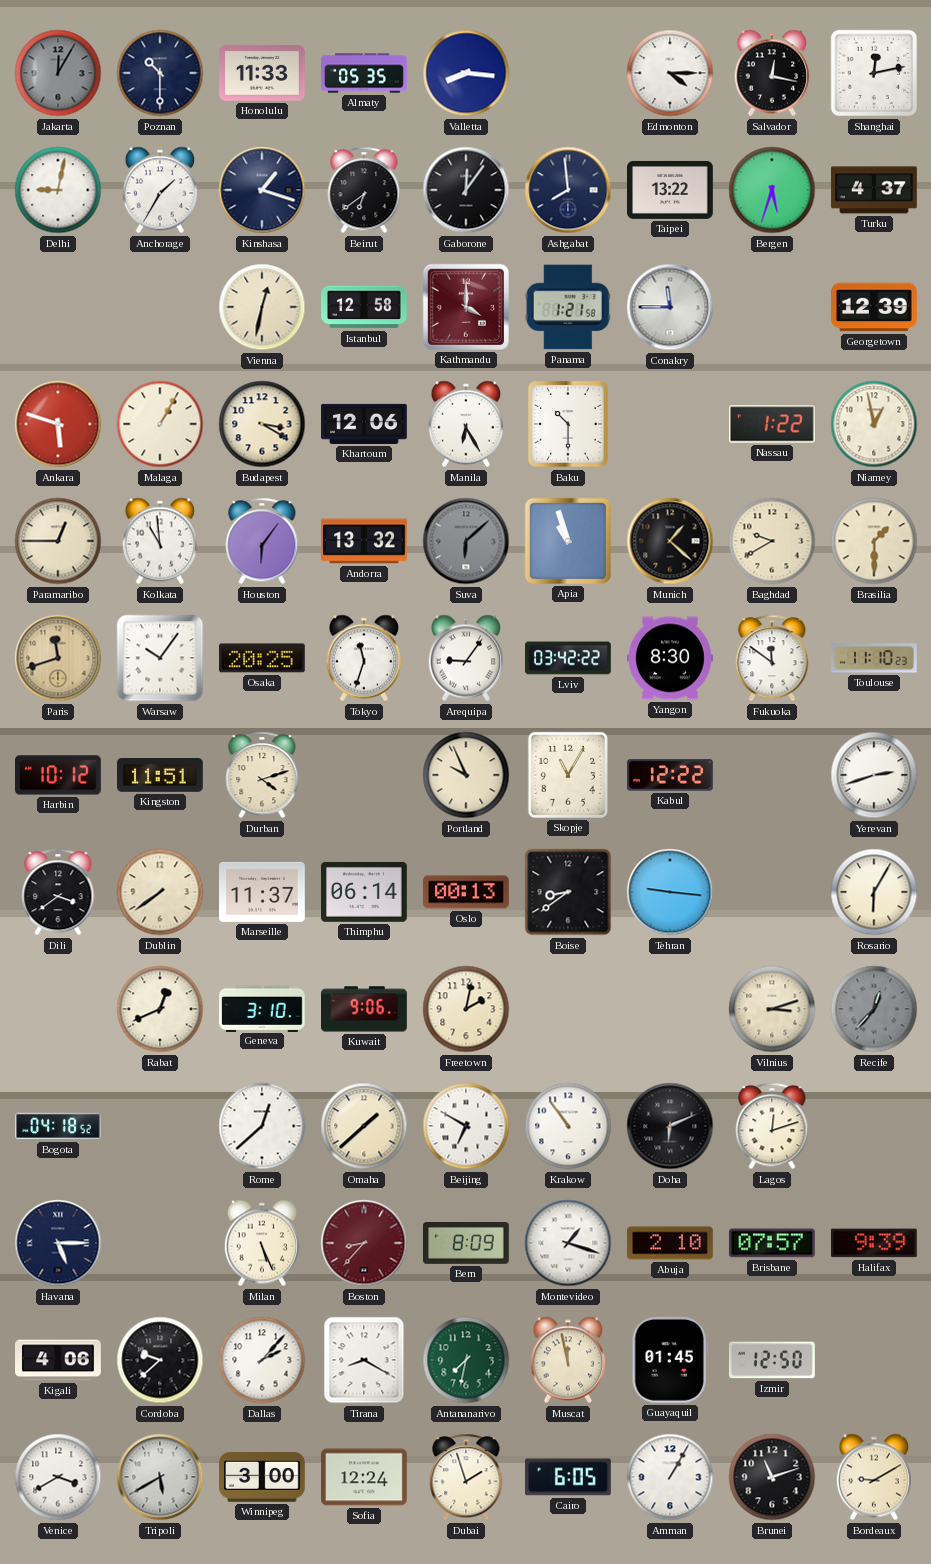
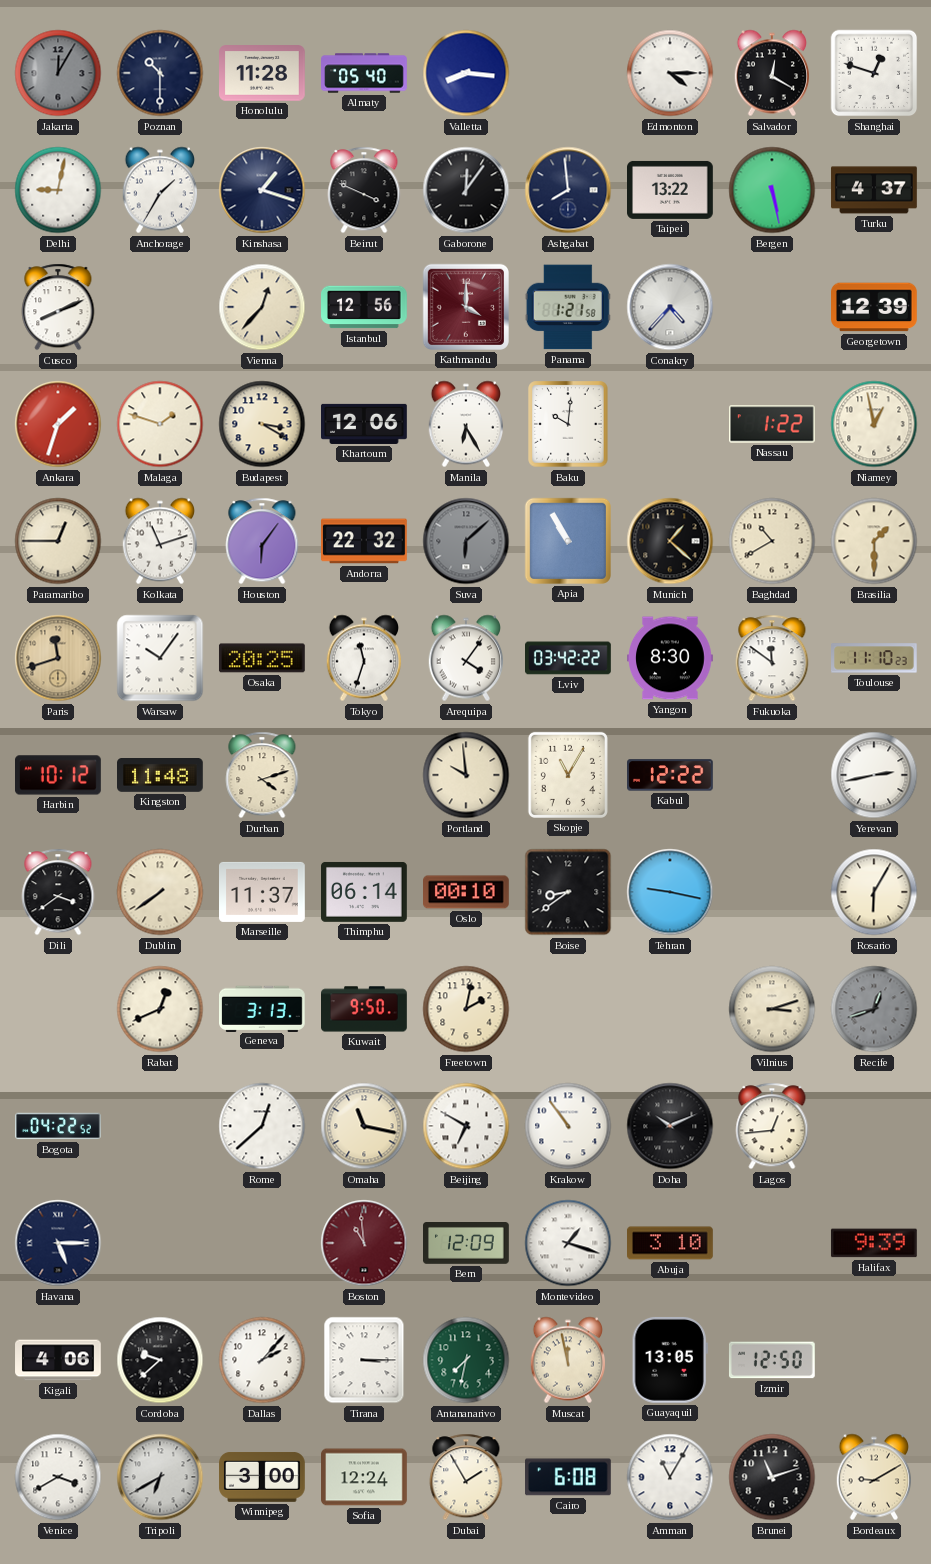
Honolulu: 11:33 -> 11:28 (263, 73)
Almaty: 05:35 -> 05:40 (364, 73)
Salvador: 12:17 -> 12:20 (771, 73)
Shanghai: 12:13 -> 12:48 (874, 73)
Beirut: 6:39 -> 3:49 (364, 190)
Bergen: 5:33 -> 5:28 (772, 190)
Cusco: none -> 8:11 (58, 307)
Vienna: 12:32 -> 12:37 (262, 307)
Istanbul: 12:58 -> 12:56 (365, 307)
Conakry: 11:45 -> 4:37 (670, 307)
Ankara: 5:48 -> 1:33 (58, 424)
Malaga: 1:05 -> 1:48 (160, 424)
Baku: 10:30 -> 10:01 (568, 424)
Kolkata: 10:59 -> 11:12 (159, 541)
Andorra: 13:32 -> 22:32 (364, 541)
Apia: 10:57 -> 10:55 (568, 541)
Baghdad: 9:40 -> 10:40 (772, 541)
Arequipa: 9:06 -> 4:06 (465, 658)
Kingston: 11:51 -> 11:48 (161, 776)
Portland: 9:56 -> 9:59 (466, 775)
Yerevan: 2:42 -> 2:43 (874, 775)
Oslo: 00:13 -> 00:10 (467, 892)
Tehran: 9:16 -> 9:17 (670, 892)
Geneva: 3:10 -> 3:13 (263, 1008)
Kuwait: 9:06 -> 9:50 (365, 1009)
Recife: 12:37 -> 12:42 (874, 1009)
Bogota: 04:18 -> 04:22 (58, 1126)
Omaha: 1:38 -> 11:17 (364, 1126)
Doha: 6:11 -> 10:11 (670, 1126)
Lagos: 12:12 -> 12:44 (772, 1126)
Milan: 5:26 -> none (261, 1243)
Boston: 8:37 -> 10:59 (364, 1243)
Bern: 8:09 -> 12:09 (467, 1244)
Abuja: 2:10 -> 3:10 (671, 1243)
Brisbane: 07:57 -> none (773, 1243)
Tirana: 8:20 -> 3:15 (364, 1360)
Guayaquil: 01:45 -> 13:05 (670, 1360)
Tripoli: 5:40 -> 6:40 (160, 1477)
Dubai: 1:57 -> 1:55 (466, 1477)
Cairo: 6:05 -> 6:08 (569, 1477)
Amman: 1:05 -> 11:05 (670, 1477)
